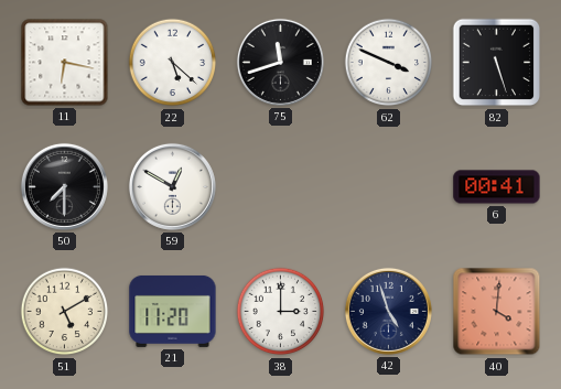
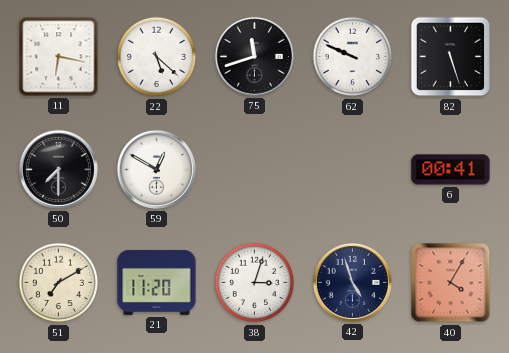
62: 3:49 -> 9:49 (353, 57)
51: 5:10 -> 7:10 (59, 283)
38: 3:00 -> 3:03 (255, 283)
40: 4:01 -> 4:05 (451, 283)
